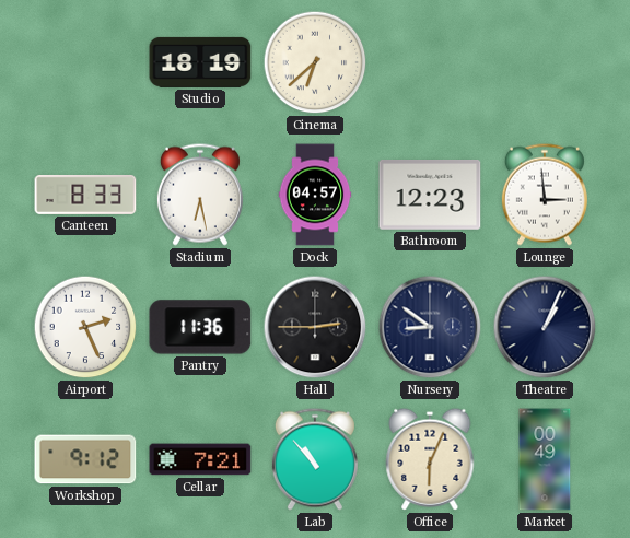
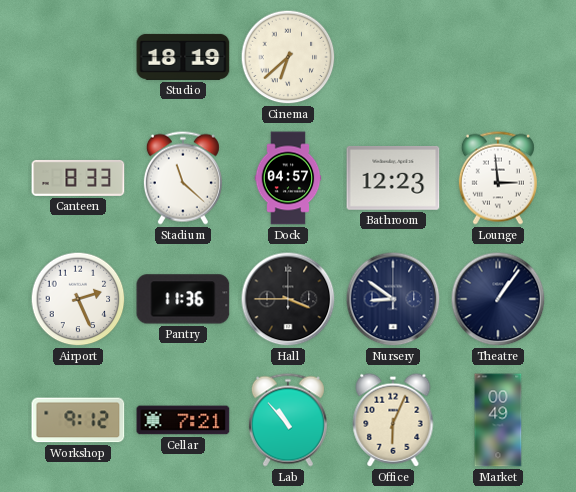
Stadium: 6:28 -> 11:22 (183, 178)
Hall: 2:45 -> 3:45 (288, 299)
Theatre: 1:04 -> 1:06 (498, 299)
